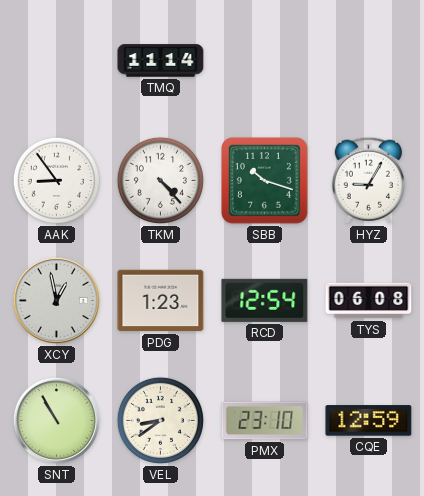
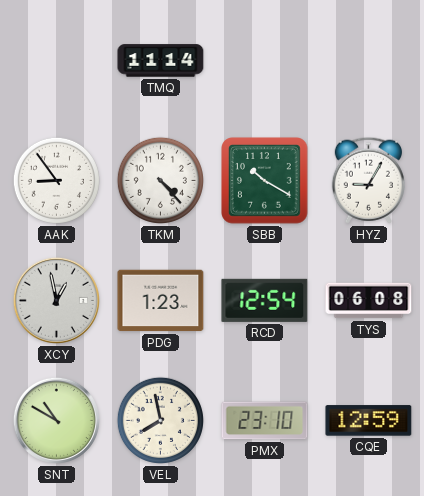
SBB: 10:18 -> 10:20 (265, 181)
SNT: 10:55 -> 10:50 (56, 420)
VEL: 8:39 -> 7:58 (160, 420)
